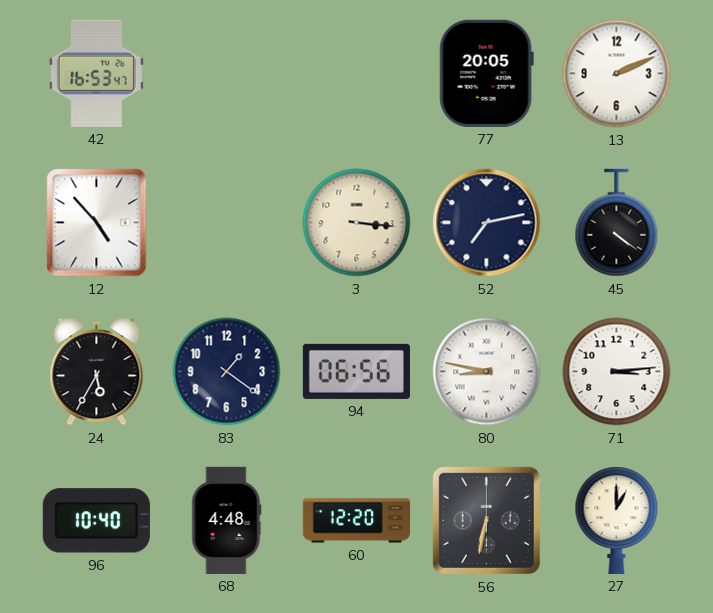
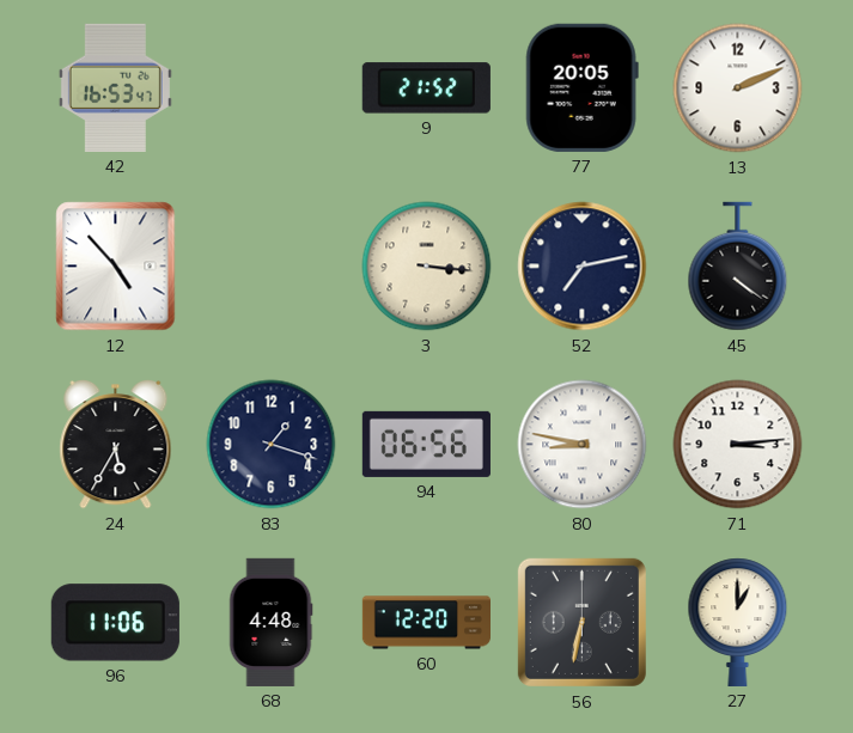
9: none -> 21:52 (426, 88)
83: 1:21 -> 1:18 (272, 445)
96: 10:40 -> 11:06 (115, 623)
